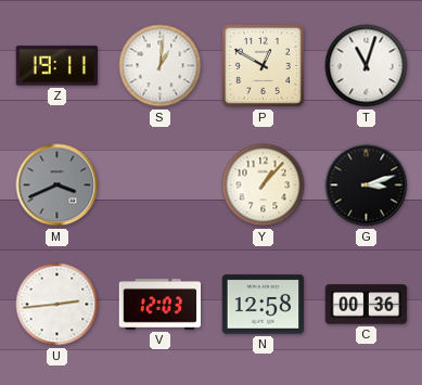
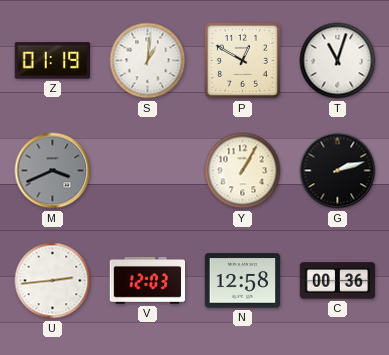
Z: 19:11 -> 01:19 (53, 61)
Y: 1:07 -> 1:05 (243, 171)
G: 3:12 -> 2:12 (338, 171)
